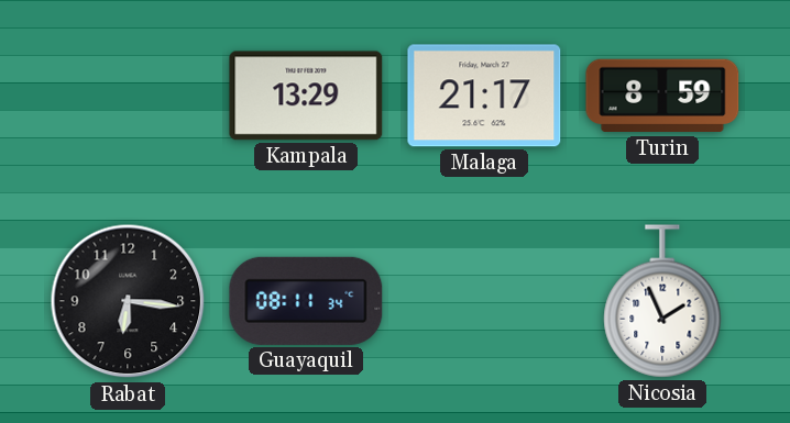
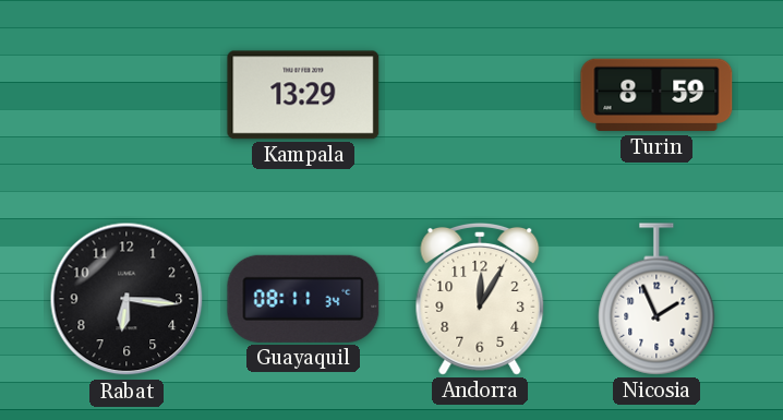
Malaga: 21:17 -> none (484, 96)
Andorra: none -> 12:05 (480, 299)
